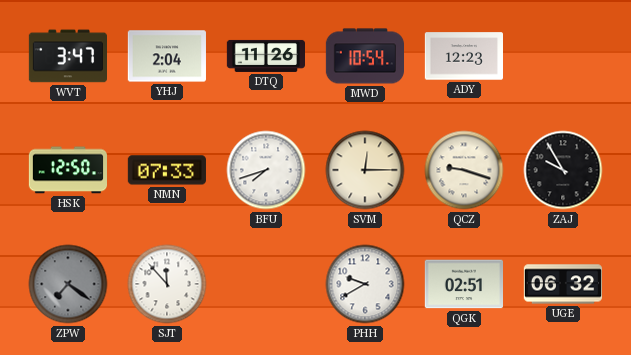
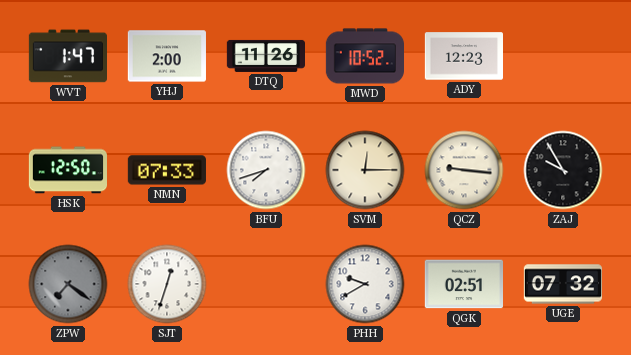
WVT: 3:47 -> 1:47 (67, 56)
YHJ: 2:04 -> 2:00 (167, 56)
MWD: 10:54 -> 10:52 (364, 56)
QCZ: 9:18 -> 9:16 (464, 170)
SJT: 11:53 -> 12:33 (167, 284)
UGE: 06:32 -> 07:32 (562, 284)
